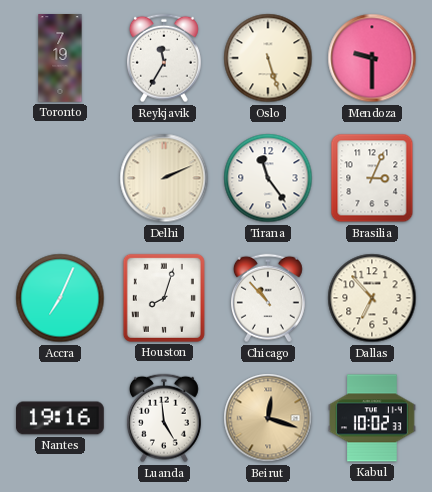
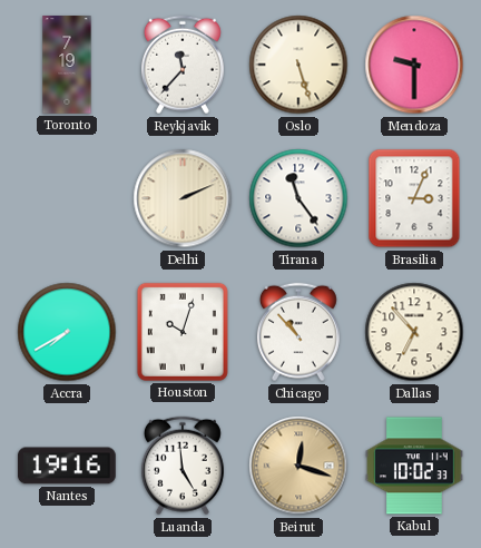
Reykjavik: 11:35 -> 11:37 (183, 65)
Accra: 7:04 -> 7:40 (67, 332)
Houston: 8:03 -> 10:03 (183, 332)
